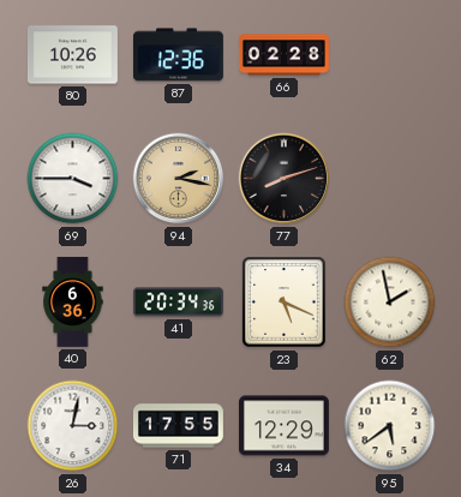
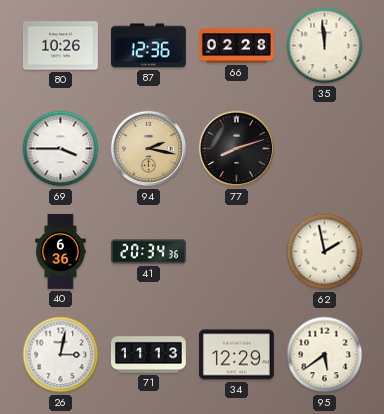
35: none -> 11:59 (325, 46)
23: 5:19 -> none (285, 303)
71: 17:55 -> 11:13 (148, 355)
